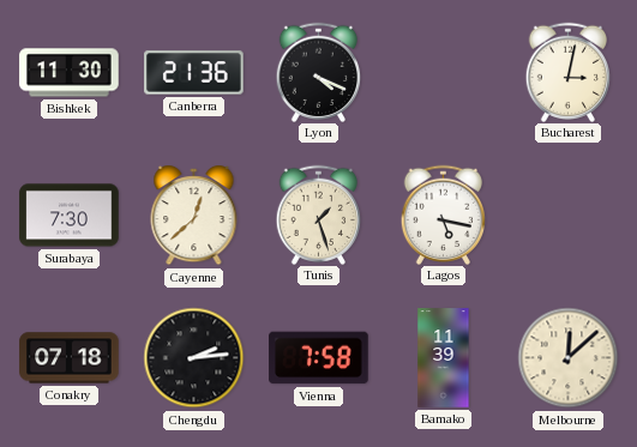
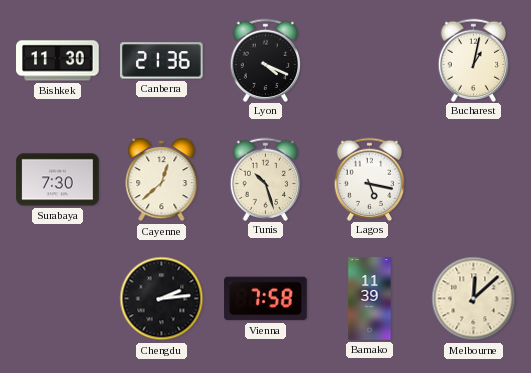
Bucharest: 3:02 -> 1:02 (474, 60)
Tunis: 1:27 -> 10:27 (266, 179)
Conakry: 07:18 -> none (70, 358)
